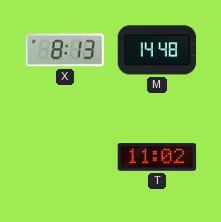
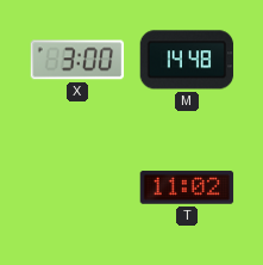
X: 8:13 -> 3:00 (77, 60)
